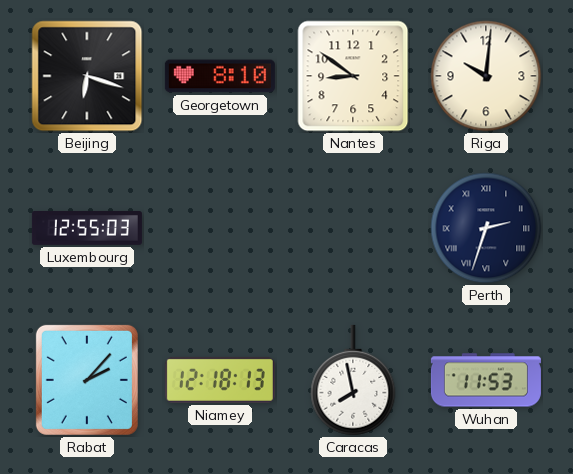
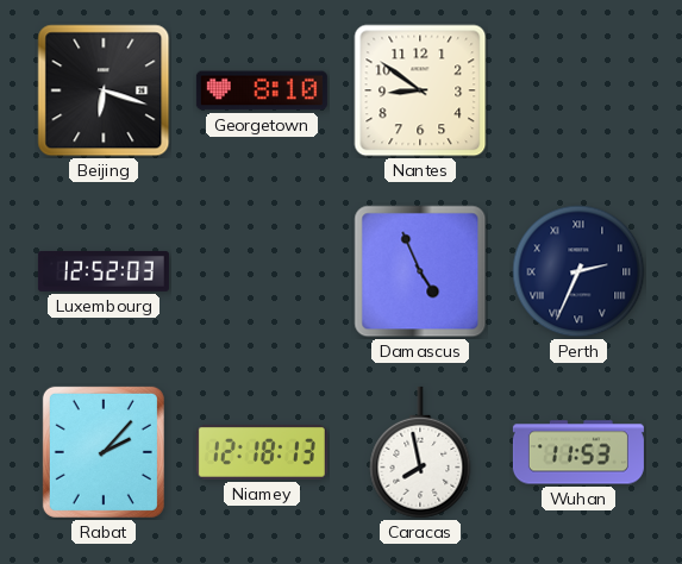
Riga: 10:01 -> none (486, 76)
Luxembourg: 12:55 -> 12:52 (104, 272)
Damascus: none -> 4:56 (420, 271)
Perth: 2:33 -> 2:34 (578, 271)
